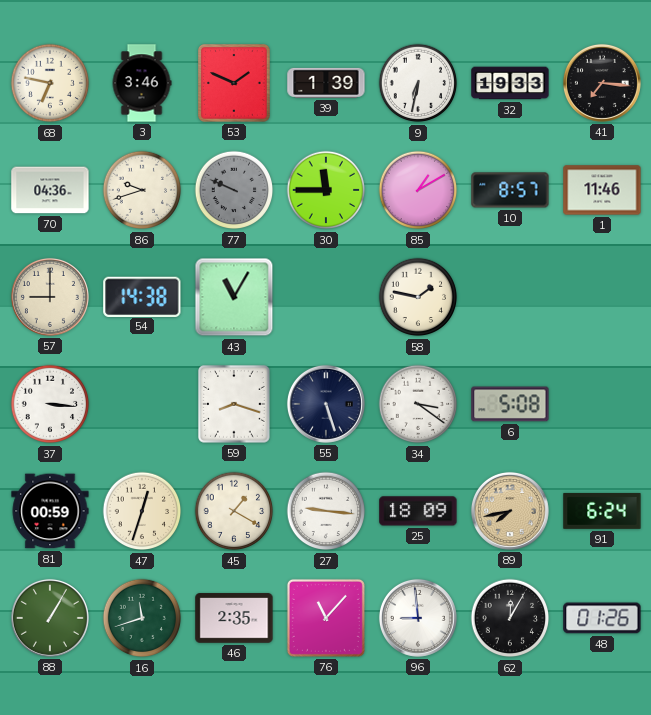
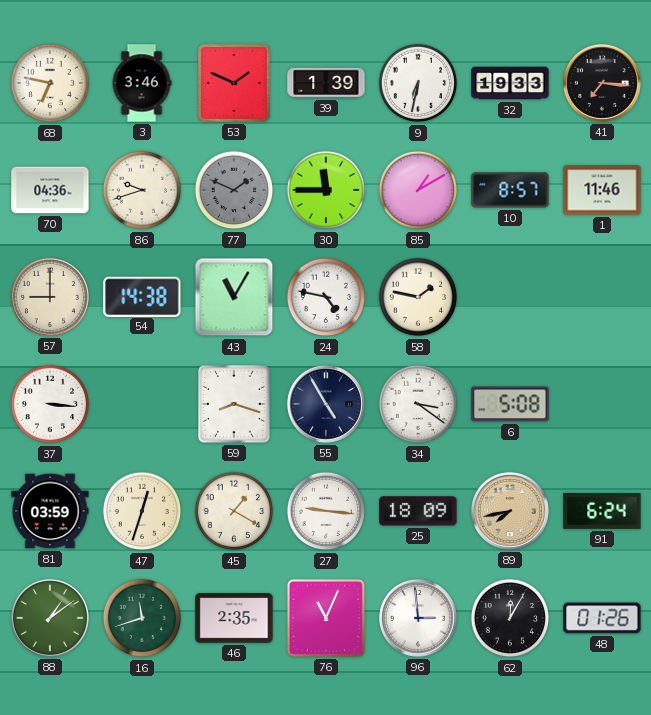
77: 9:49 -> 1:49 (234, 190)
24: none -> 4:47 (326, 297)
55: 5:27 -> 4:55 (326, 404)
81: 00:59 -> 03:59 (50, 511)
88: 1:05 -> 1:09 (50, 618)
76: 11:07 -> 11:04 (326, 618)
96: 8:59 -> 2:59 (418, 618)
